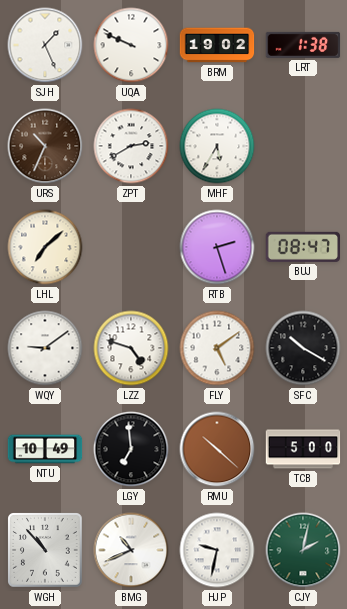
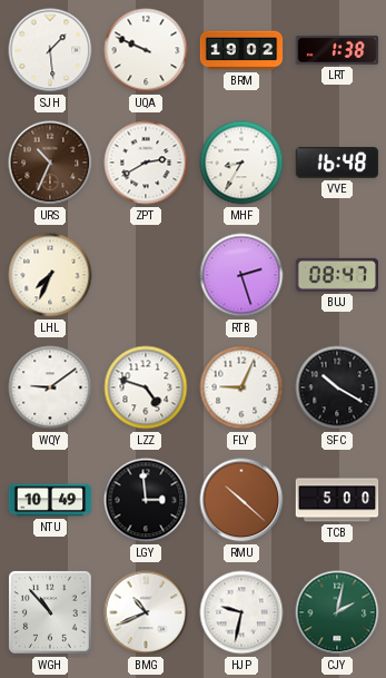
SJH: 1:26 -> 1:29 (50, 50)
MHF: 5:35 -> 8:35 (241, 163)
VVE: none -> 16:48 (337, 163)
LHL: 7:08 -> 7:34 (50, 275)
FLY: 5:09 -> 9:04 (241, 387)
LGY: 6:59 -> 2:59 (146, 500)
